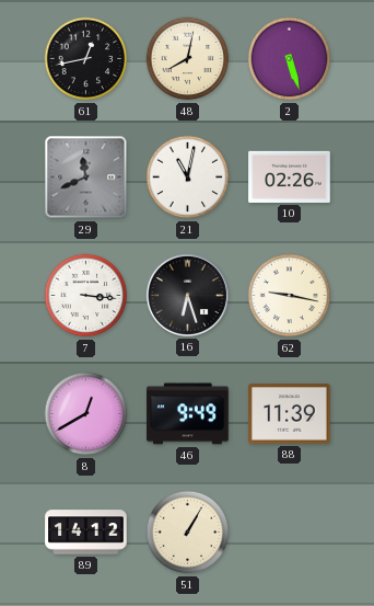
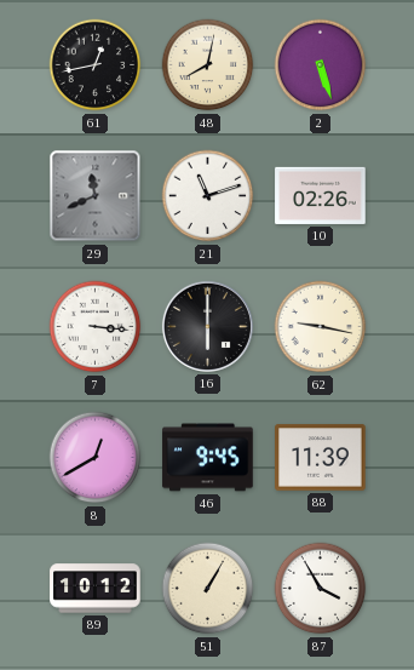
21: 11:02 -> 11:12 (208, 196)
16: 6:27 -> 6:00 (207, 326)
46: 9:49 -> 9:45 (208, 458)
89: 14:12 -> 10:12 (96, 589)
87: none -> 3:55 (321, 589)
